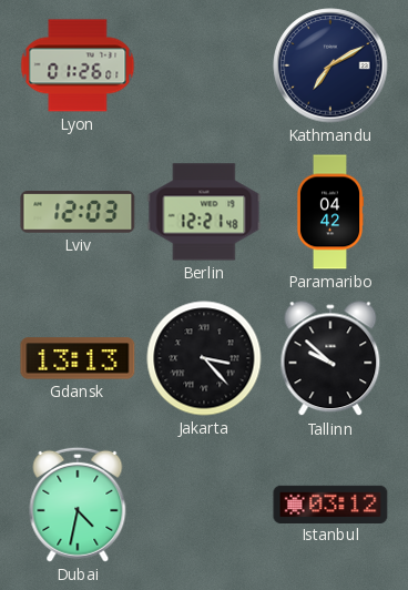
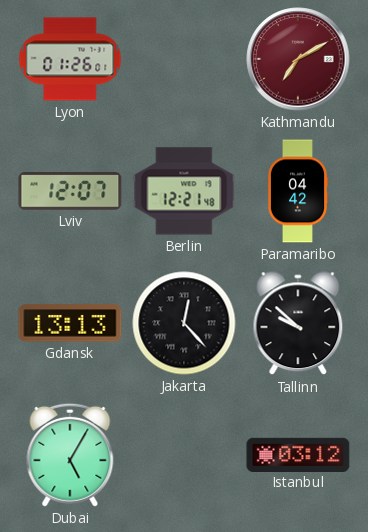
Kathmandu dial: navy -> burgundy (298, 59)
Lviv: 12:03 -> 12:07 (70, 191)
Jakarta: 3:23 -> 12:23 (184, 323)
Dubai: 4:32 -> 5:05 (70, 455)
